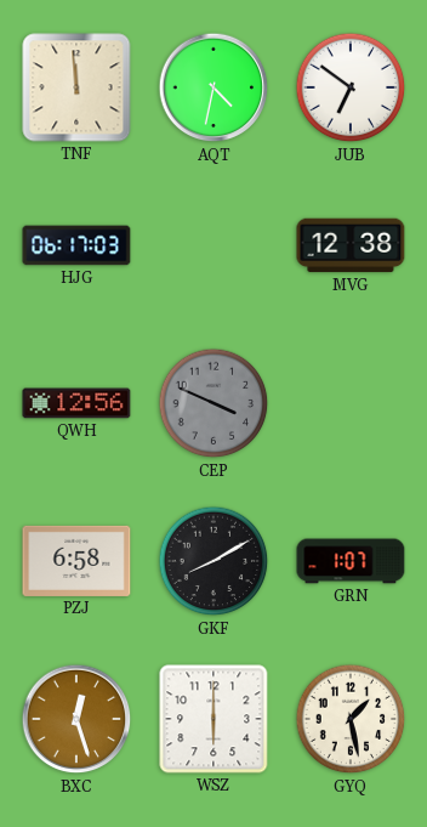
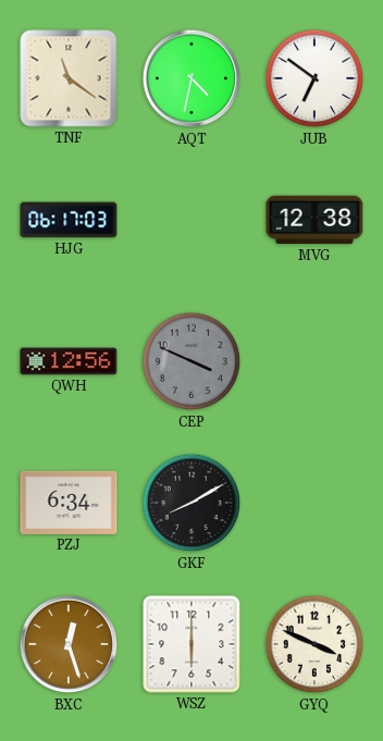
TNF: 11:59 -> 11:21 (69, 78)
PZJ: 6:58 -> 6:34 (69, 503)
GRN: 1:07 -> none (351, 561)
GYQ: 1:28 -> 3:49 (314, 644)
